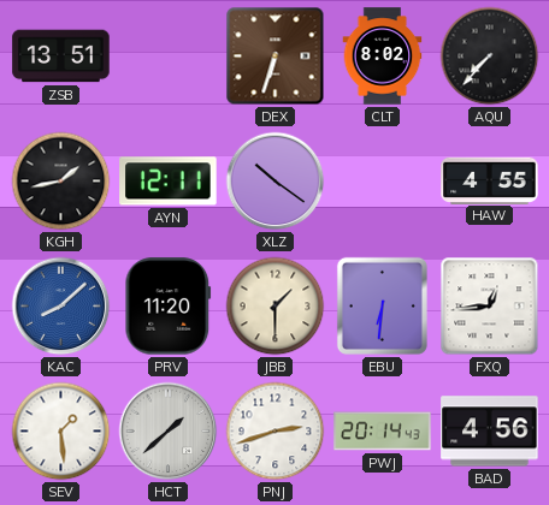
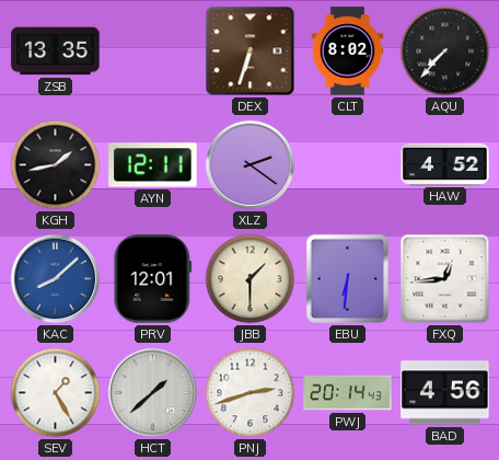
ZSB: 13:51 -> 13:35 (56, 51)
XLZ: 10:21 -> 2:21 (251, 165)
HAW: 4:55 -> 4:52 (445, 164)
PRV: 11:20 -> 12:01 (153, 279)
SEV: 1:29 -> 1:25 (56, 393)
